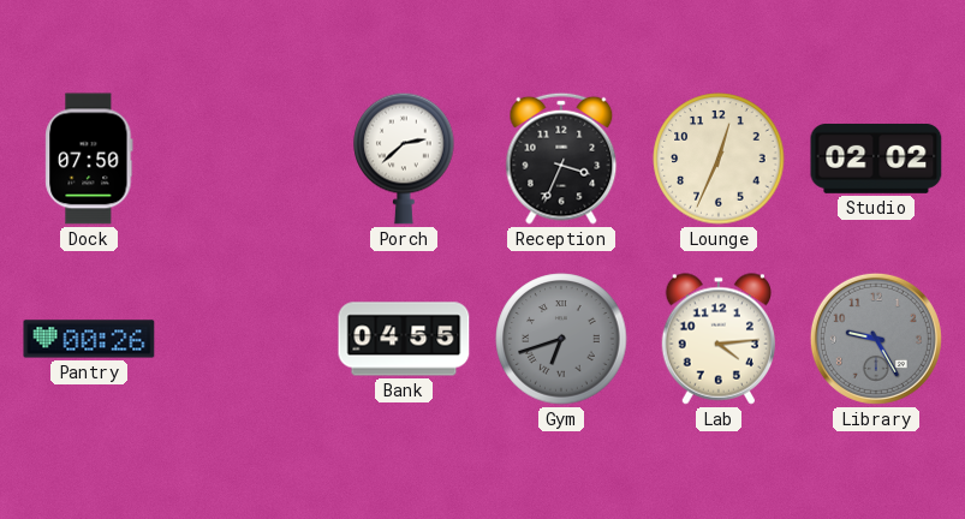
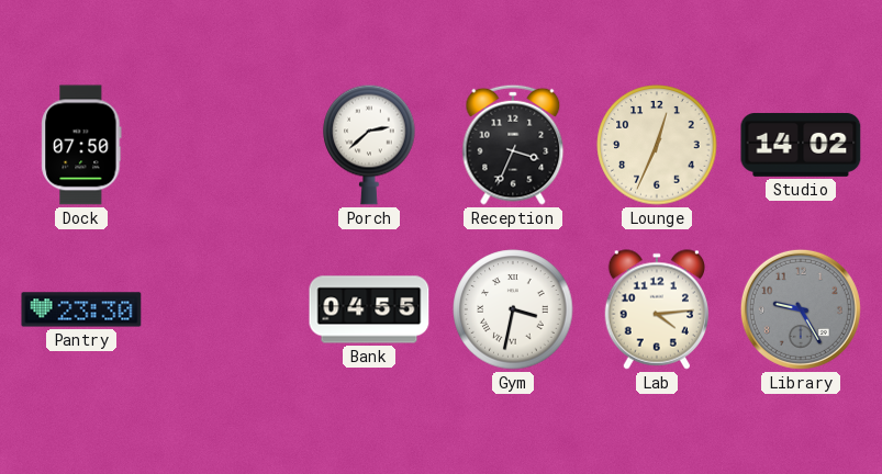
Studio: 02:02 -> 14:02 (801, 145)
Pantry: 00:26 -> 23:30 (81, 309)
Gym: 6:42 -> 3:32 (513, 309)
Gym dial: grey -> white (513, 309)
